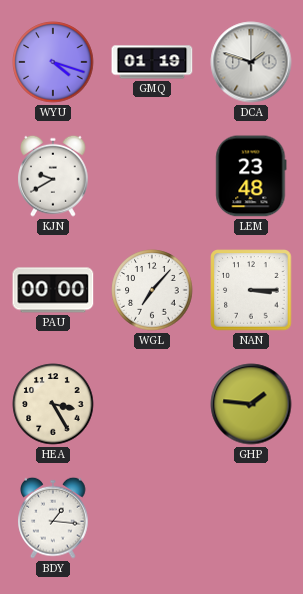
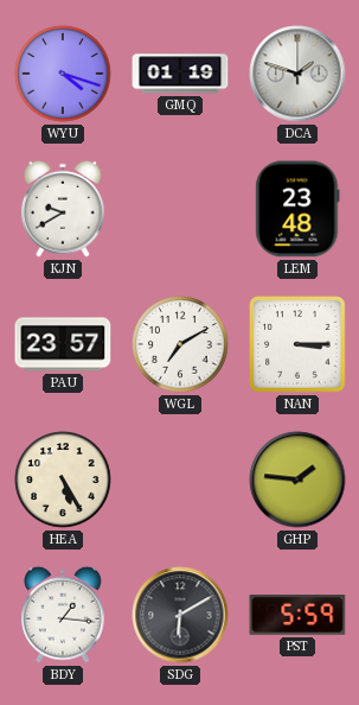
PAU: 00:00 -> 23:57 (63, 344)
WGL: 7:07 -> 7:10 (180, 344)
HEA: 3:25 -> 5:25 (63, 479)
SDG: none -> 6:10 (180, 615)
PST: none -> 5:59 (297, 615)
